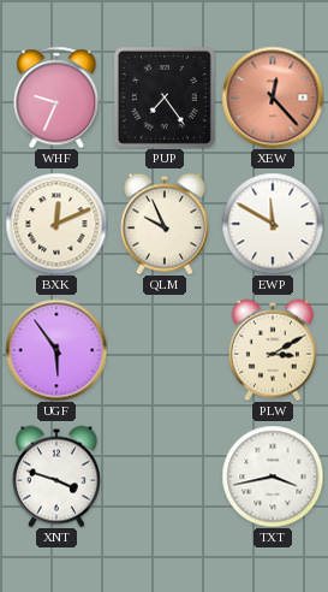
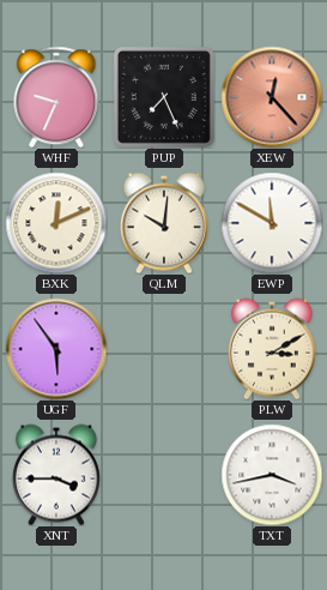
PUP: 7:24 -> 7:26 (164, 97)
QLM: 9:56 -> 10:01 (164, 223)
XNT: 3:48 -> 3:45 (56, 475)
